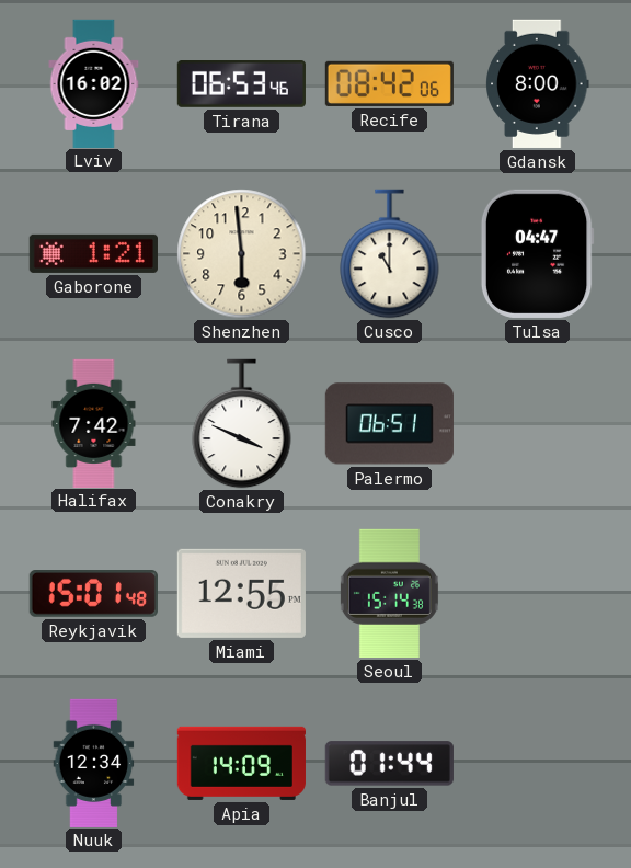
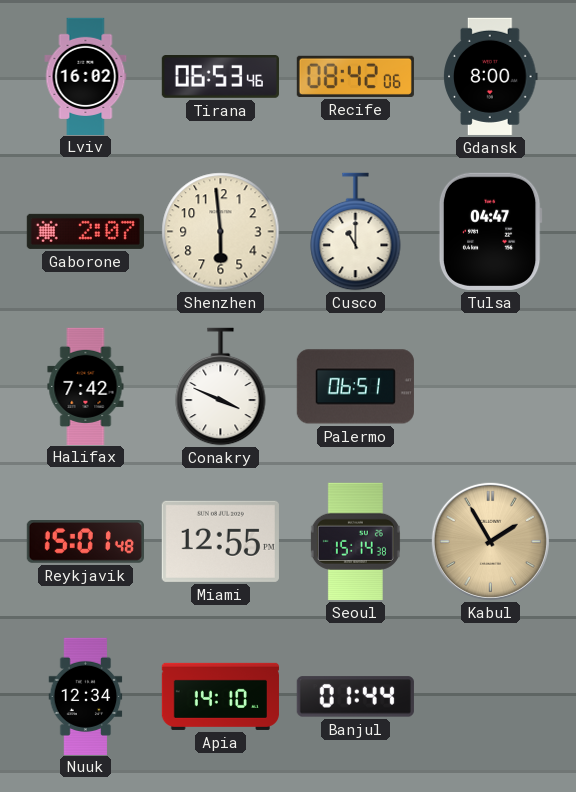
Gaborone: 1:21 -> 2:07 (85, 231)
Kabul: none -> 1:55 (490, 541)
Apia: 14:09 -> 14:10 (220, 696)
